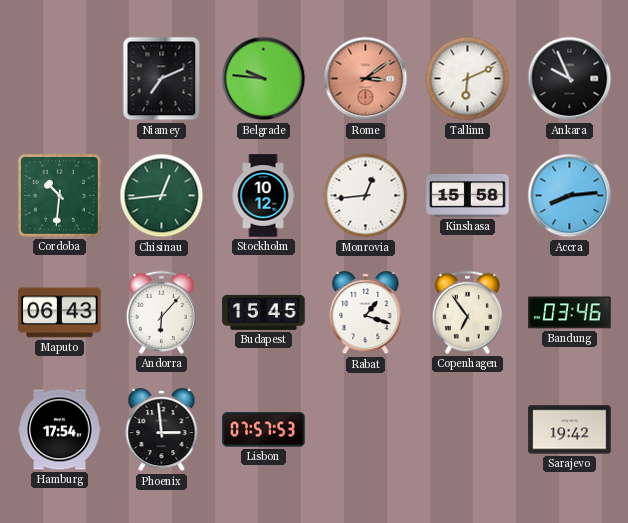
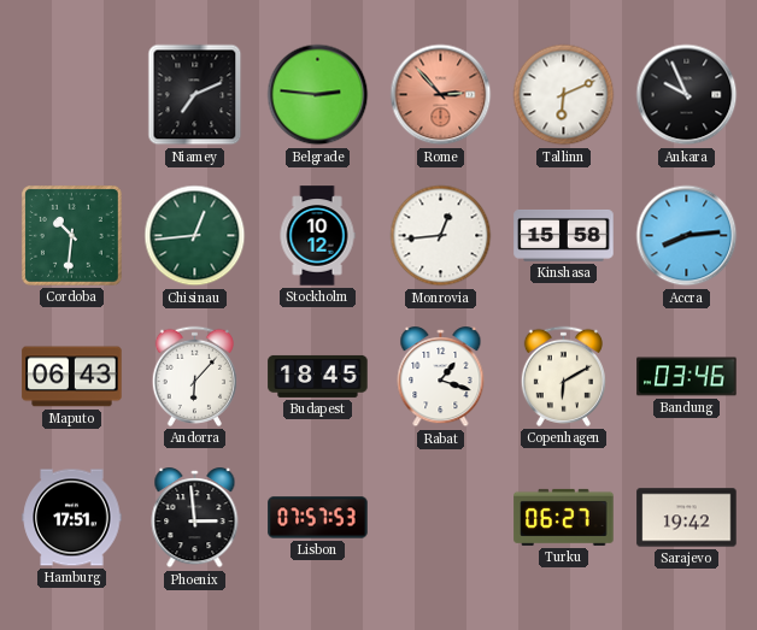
Belgrade: 9:46 -> 2:46 (318, 95)
Rome: 3:09 -> 2:53 (441, 95)
Budapest: 15:45 -> 18:45 (318, 376)
Copenhagen: 6:54 -> 6:10 (563, 376)
Hamburg: 17:54 -> 17:51 (72, 518)
Turku: none -> 06:27 (564, 517)
